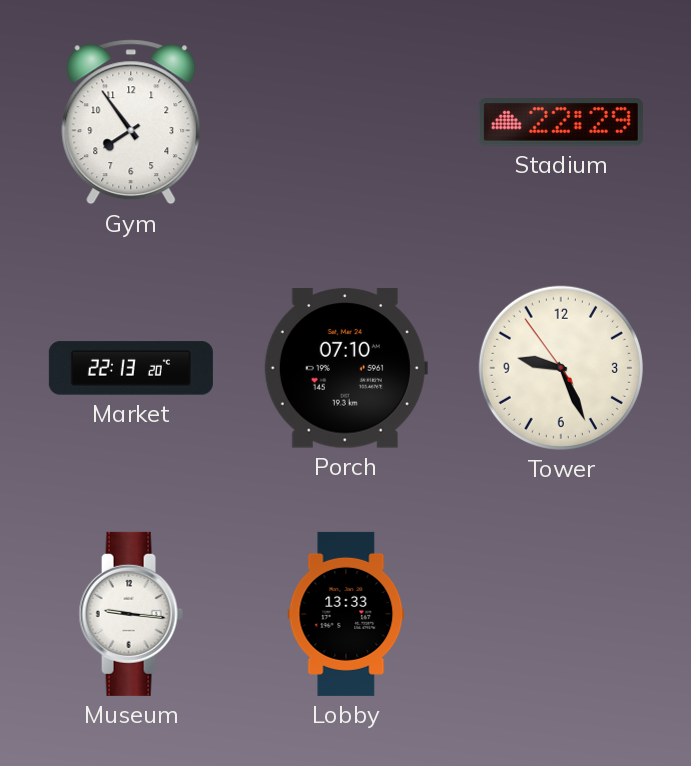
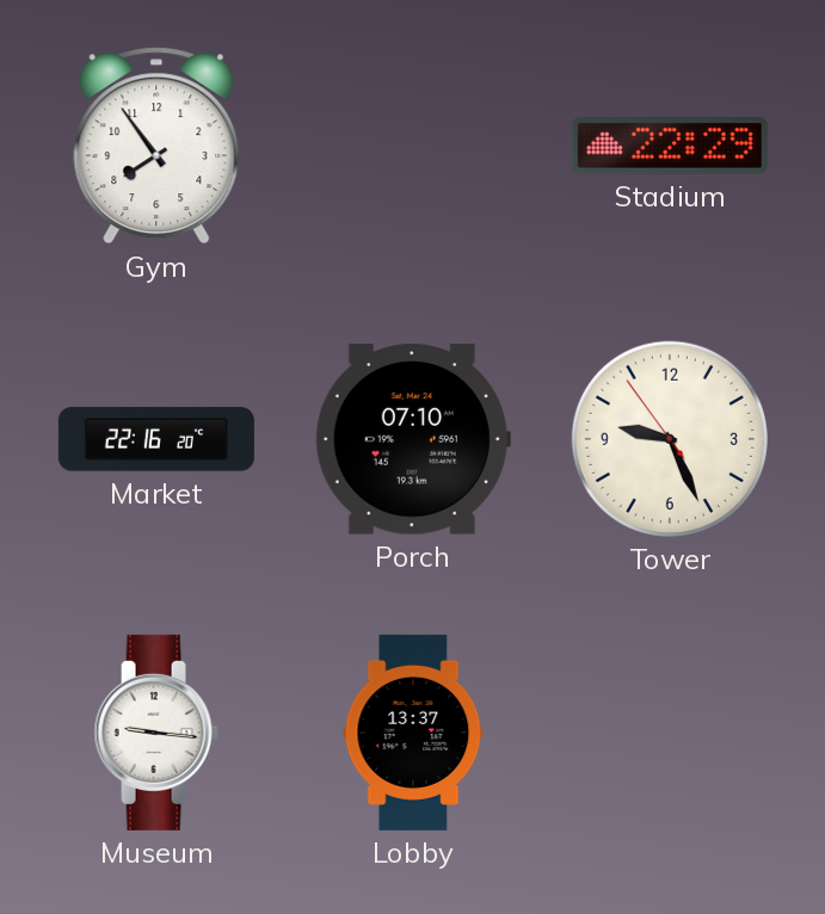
Market: 22:13 -> 22:16 (156, 439)
Lobby: 13:33 -> 13:37 (413, 733)
